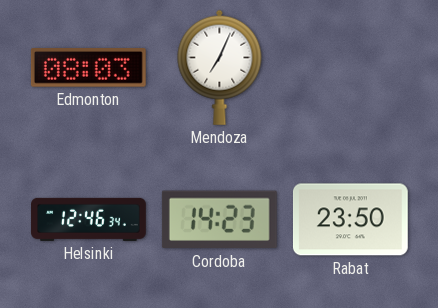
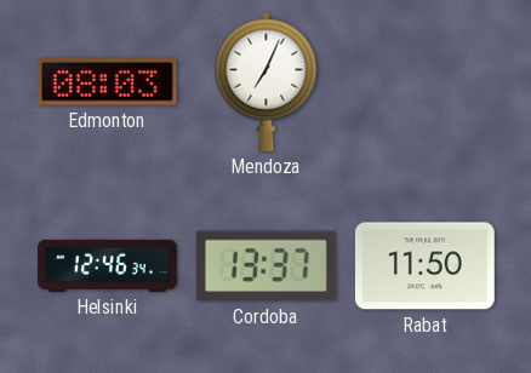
Cordoba: 14:23 -> 13:37 (265, 266)
Rabat: 23:50 -> 11:50 (424, 266)
